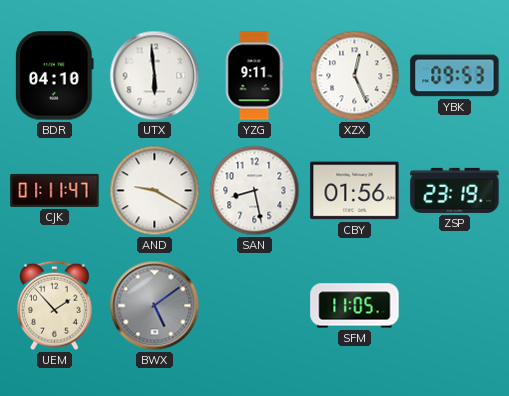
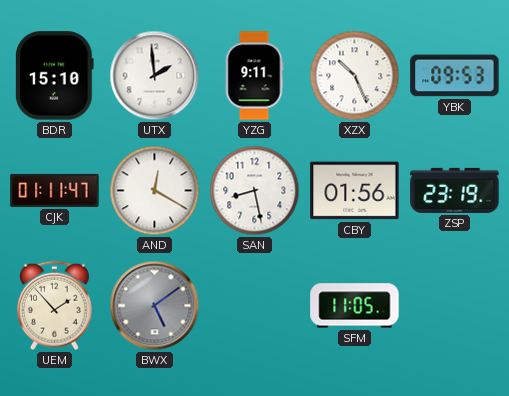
BDR: 04:10 -> 15:10 (55, 76)
UTX: 5:59 -> 1:59 (155, 76)
XZX: 12:26 -> 10:26 (355, 76)
AND: 9:20 -> 12:20 (155, 191)
